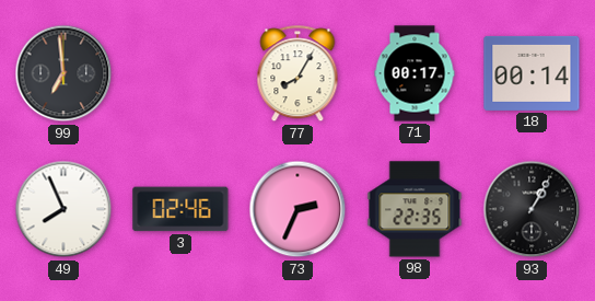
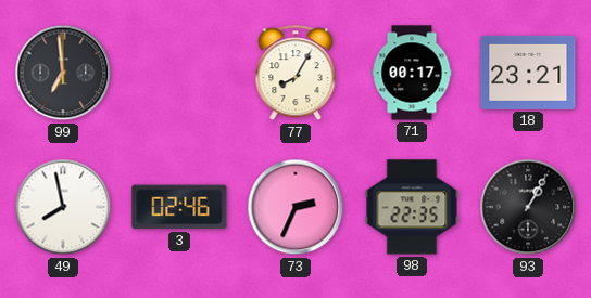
18: 00:14 -> 23:21 (528, 73)
49: 7:56 -> 7:58 (63, 207)
